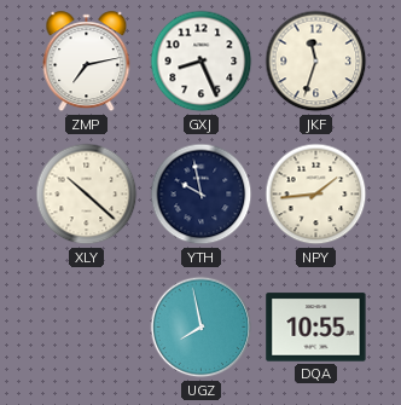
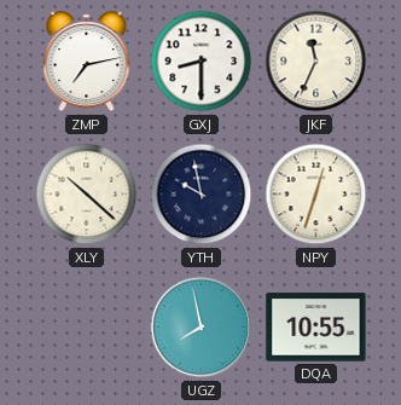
GXJ: 8:26 -> 8:30 (202, 62)
JKF: 11:33 -> 11:34 (316, 62)
NPY: 1:44 -> 12:33 (316, 195)
